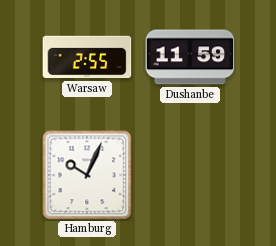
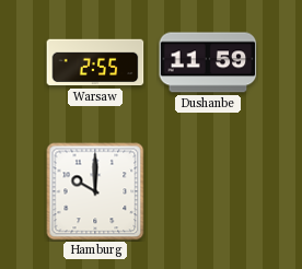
Hamburg: 10:04 -> 10:00 (95, 191)
